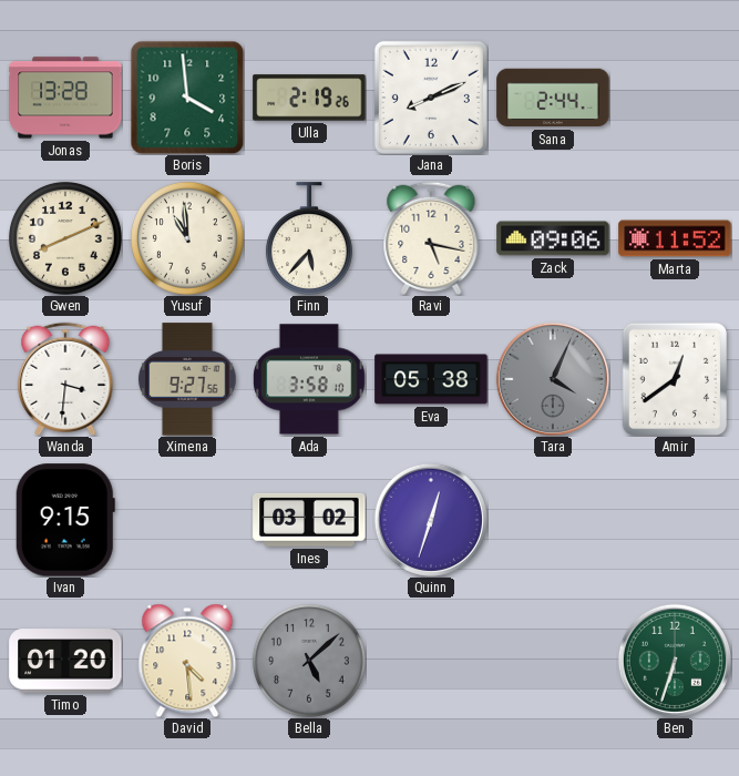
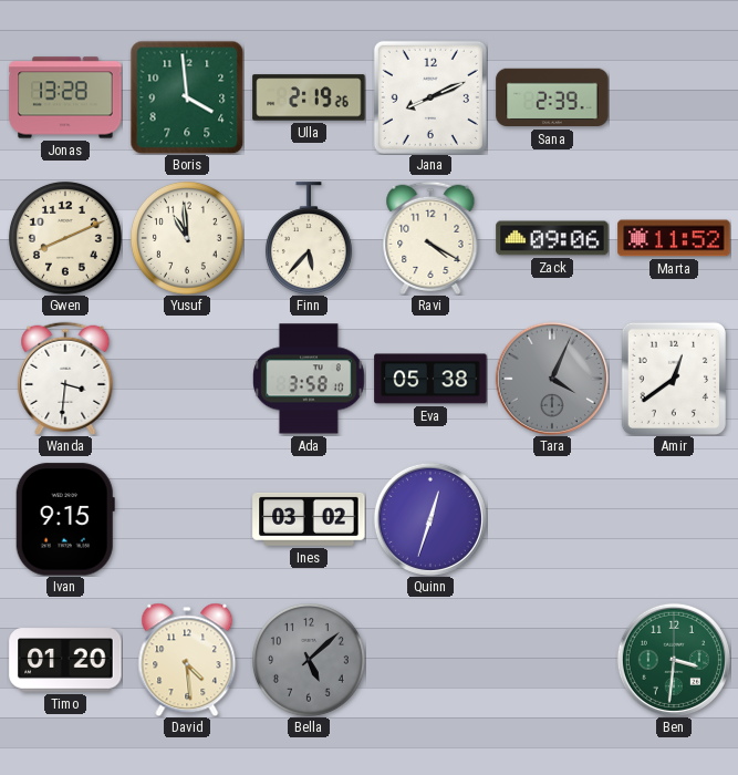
Sana: 2:44 -> 2:39 (552, 97)
Ravi: 5:17 -> 4:20 (430, 238)
Ximena: 9:27 -> none (188, 379)
Ben: 6:33 -> 3:31 (674, 660)
